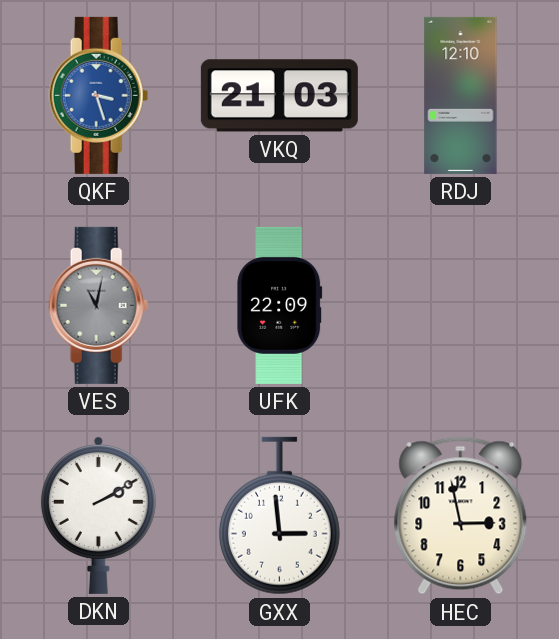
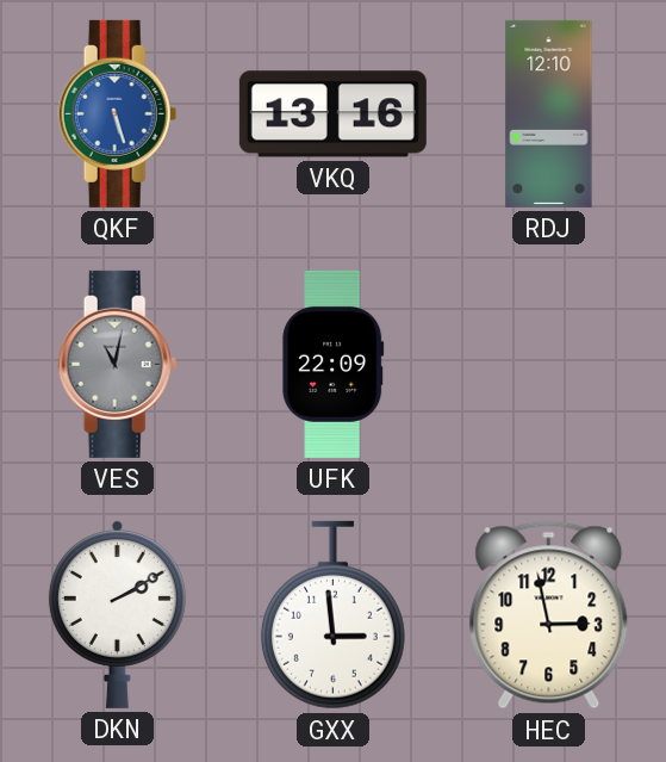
QKF: 3:27 -> 5:27 (118, 113)
VKQ: 21:03 -> 13:16 (332, 114)
